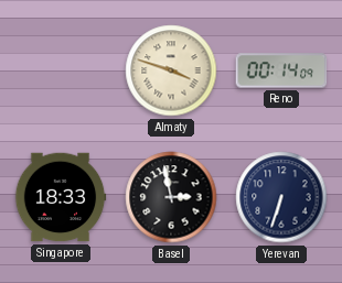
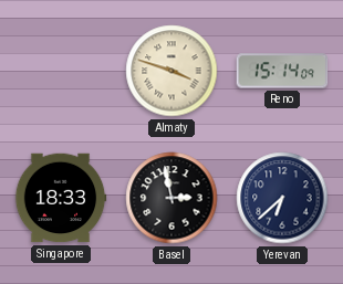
Reno: 00:14 -> 15:14 (282, 71)
Yerevan: 6:33 -> 6:38 (282, 198)
